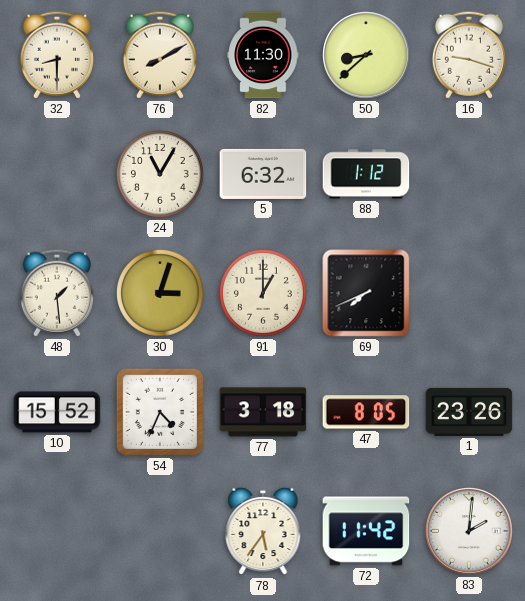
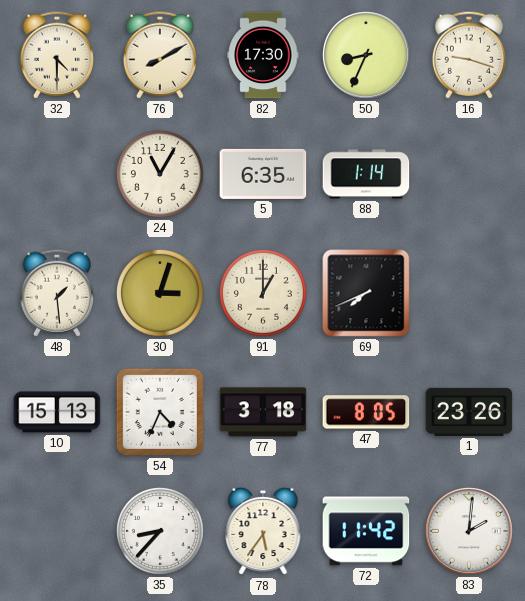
32: 8:30 -> 4:30 (57, 55)
82: 11:30 -> 17:30 (263, 55)
50: 8:38 -> 8:34 (367, 56)
5: 6:32 -> 6:35 (263, 174)
88: 1:12 -> 1:14 (366, 174)
10: 15:52 -> 15:13 (57, 412)
35: none -> 8:37 (160, 531)
